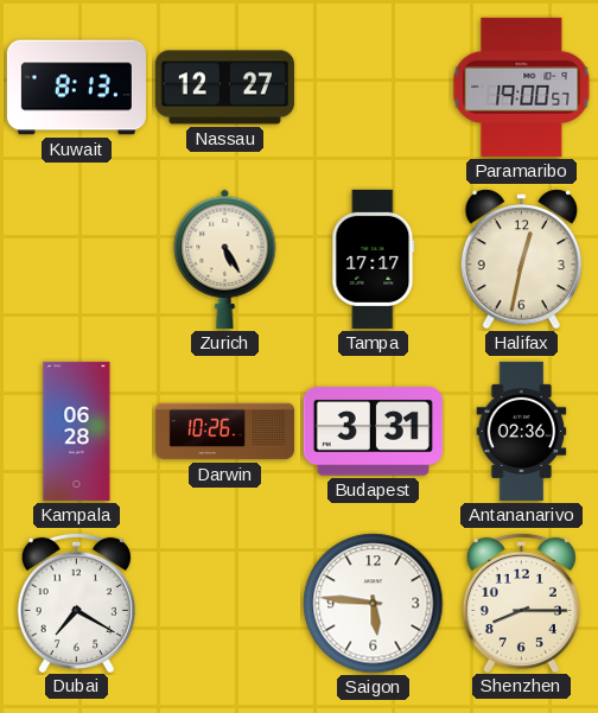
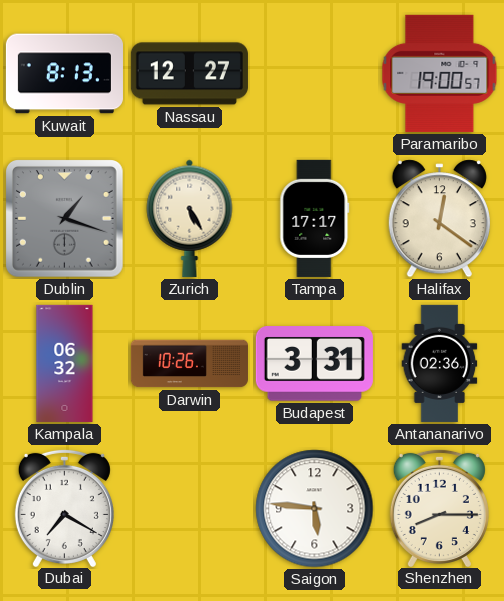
Dublin: none -> 1:18 (65, 219)
Halifax: 12:32 -> 12:21 (439, 219)
Kampala: 06:28 -> 06:32 (65, 363)
